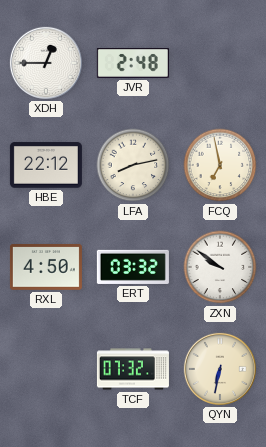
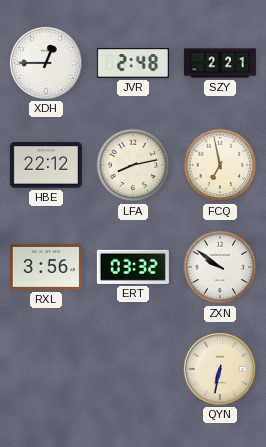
SZY: none -> 2:21 (220, 63)
RXL: 4:50 -> 3:56 (46, 267)
TCF: 07:32 -> none (133, 369)
